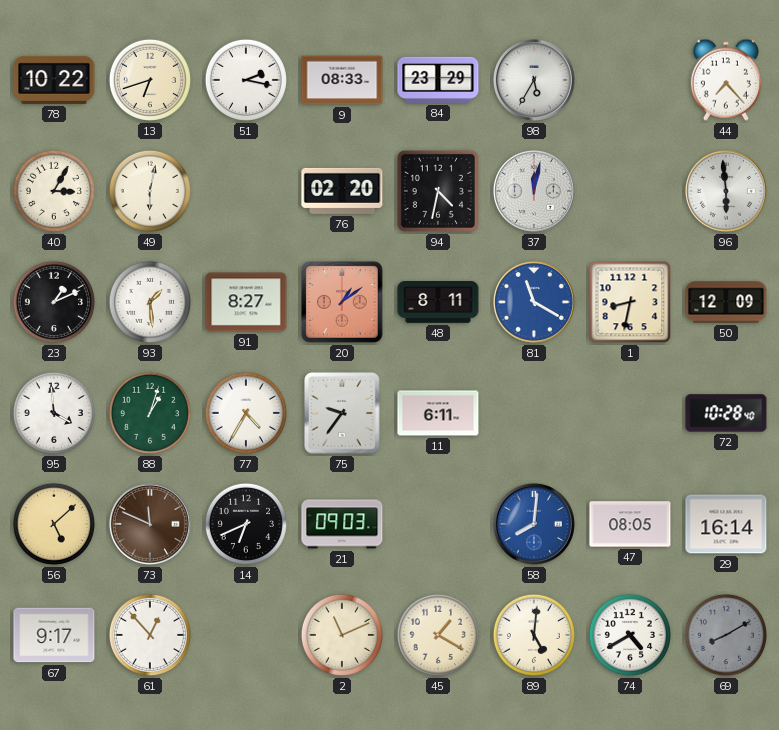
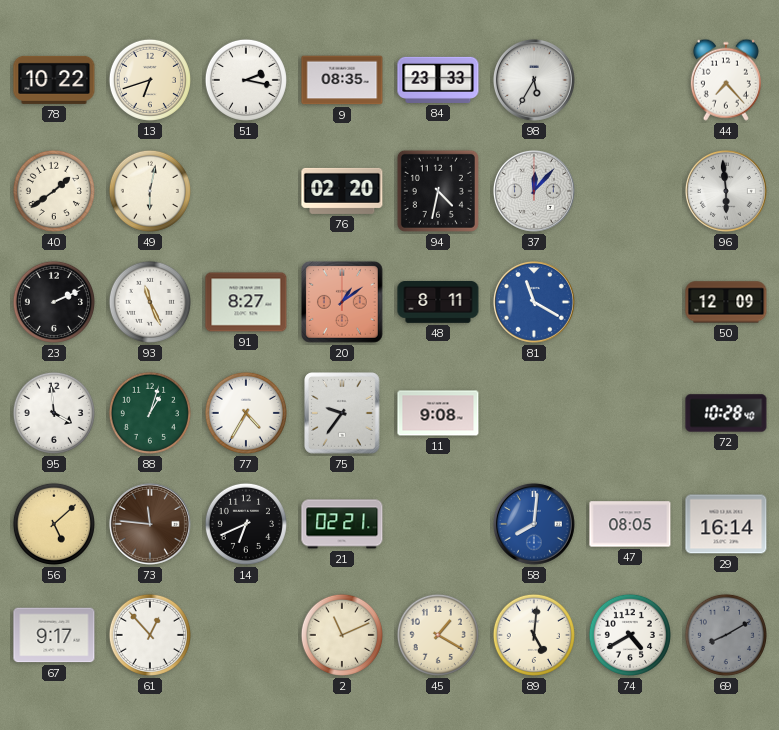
9: 08:33 -> 08:35 (342, 80)
84: 23:29 -> 23:33 (438, 80)
40: 3:05 -> 1:39 (54, 191)
37: 12:02 -> 12:07 (534, 191)
23: 1:11 -> 2:11 (54, 302)
93: 1:29 -> 11:26 (150, 302)
1: 8:32 -> none (630, 302)
11: 6:11 -> 9:08 (438, 413)
73: 11:49 -> 11:46 (150, 524)
21: 09:03 -> 02:21 (342, 524)
